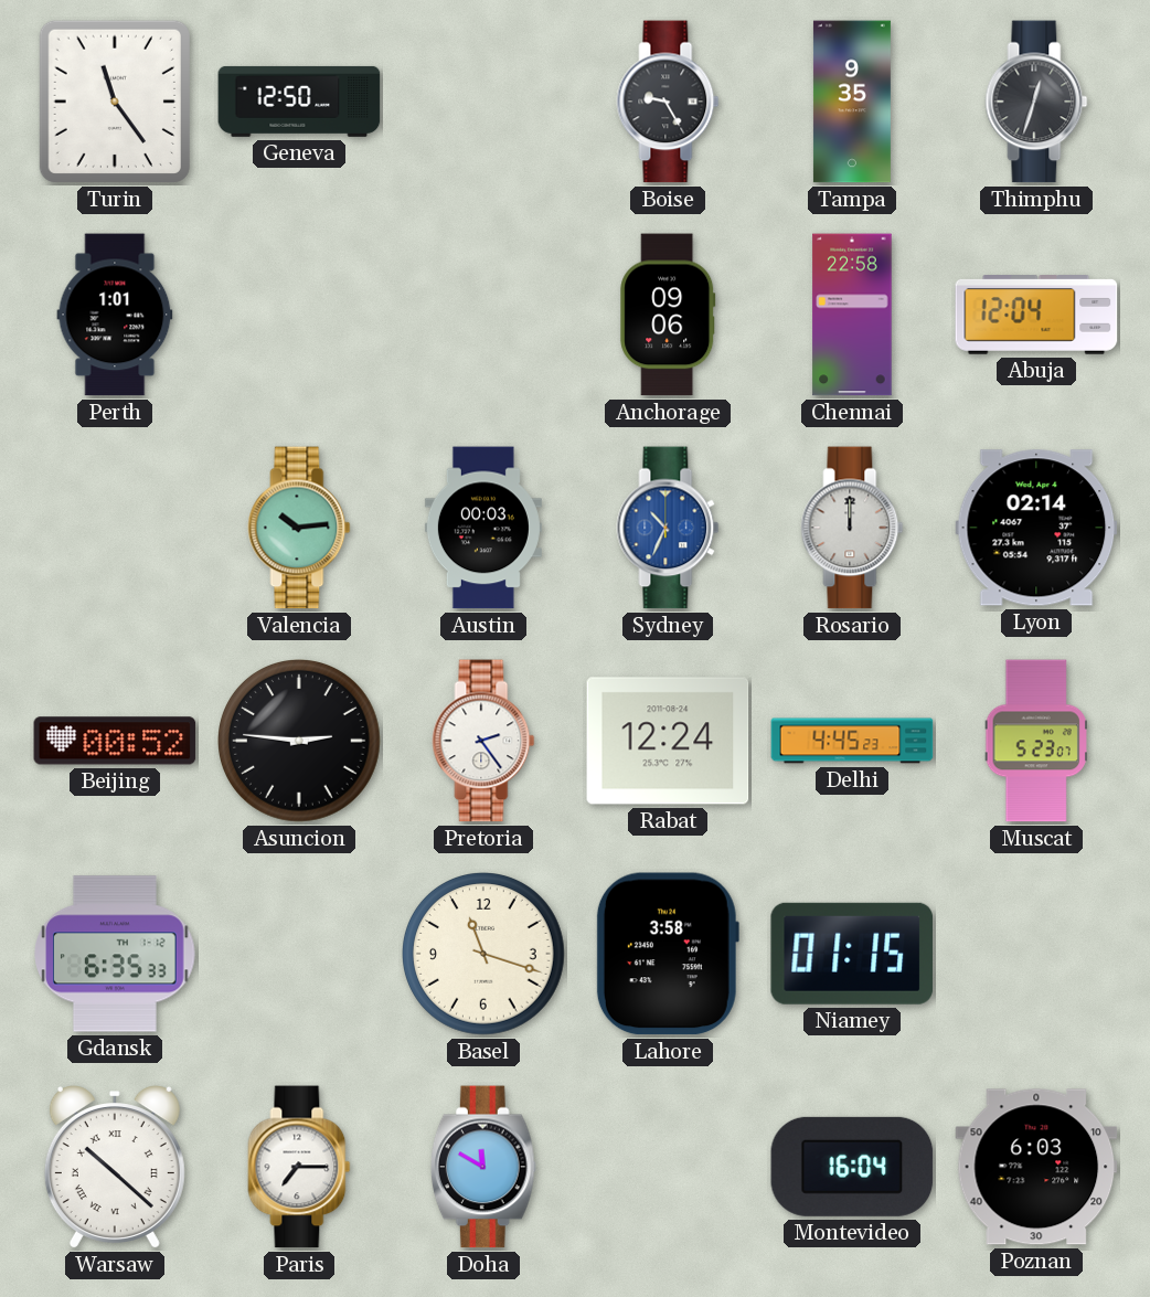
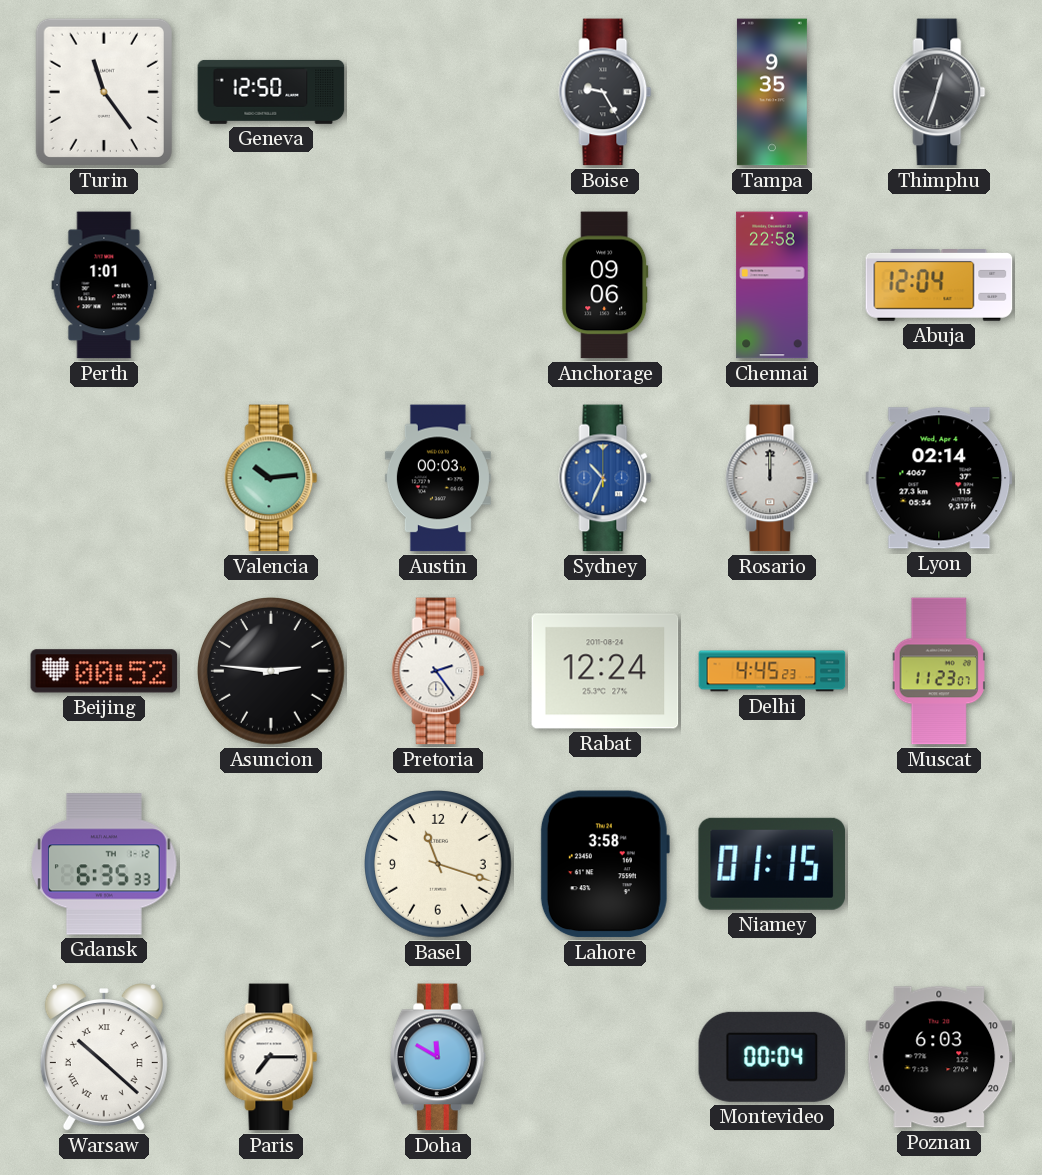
Muscat: 5:23 -> 11:23 (939, 671)
Montevideo: 16:04 -> 00:04 (772, 1057)
